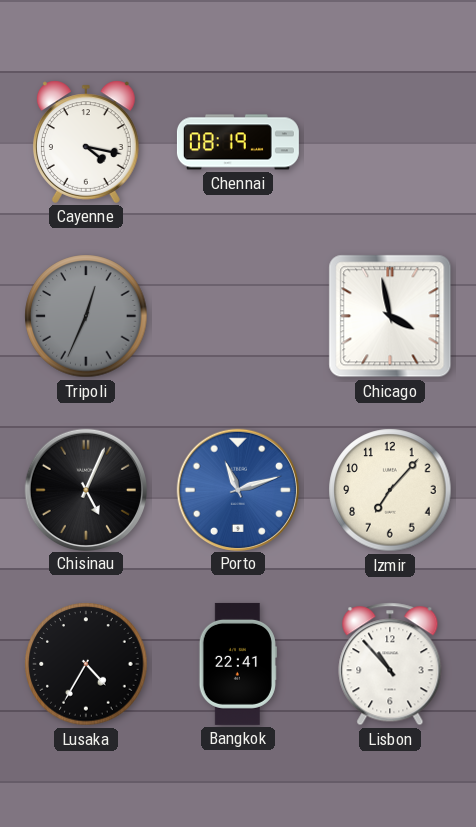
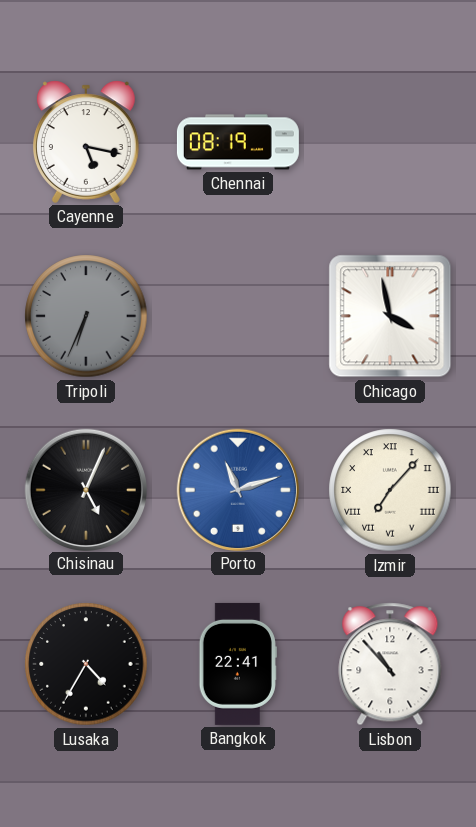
Cayenne: 4:17 -> 5:17 (86, 142)
Tripoli: 12:34 -> 6:34 (86, 316)
Izmir numerals: Arabic -> Roman (390, 490)
